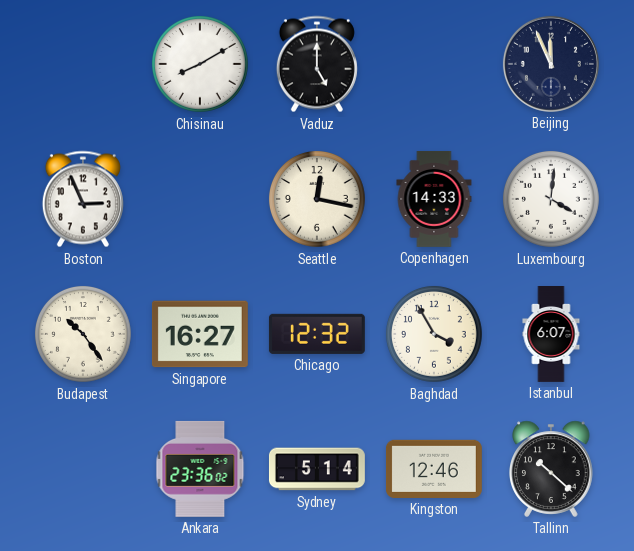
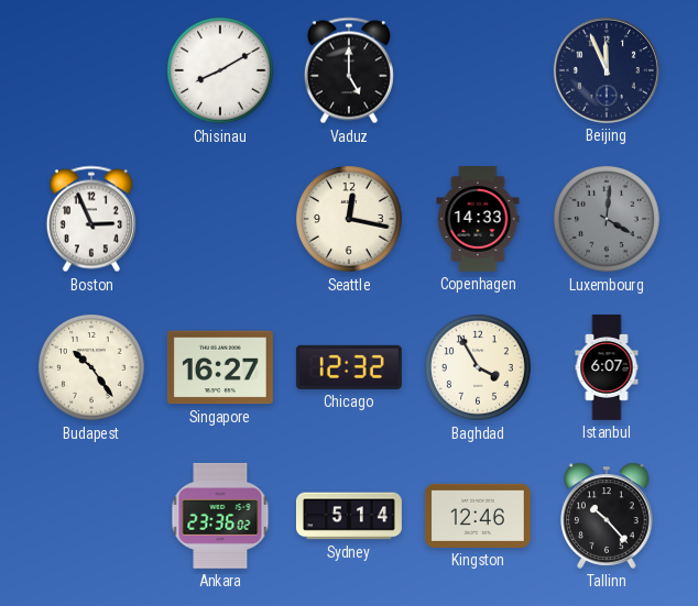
Luxembourg dial: white -> grey (607, 219)
Tallinn: 10:22 -> 10:23 (607, 516)
